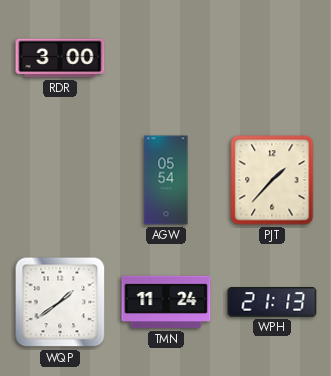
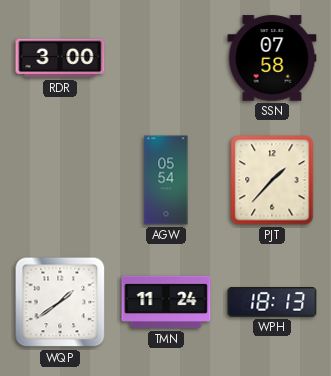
SSN: none -> 07:58 (272, 58)
WPH: 21:13 -> 18:13 (272, 302)
